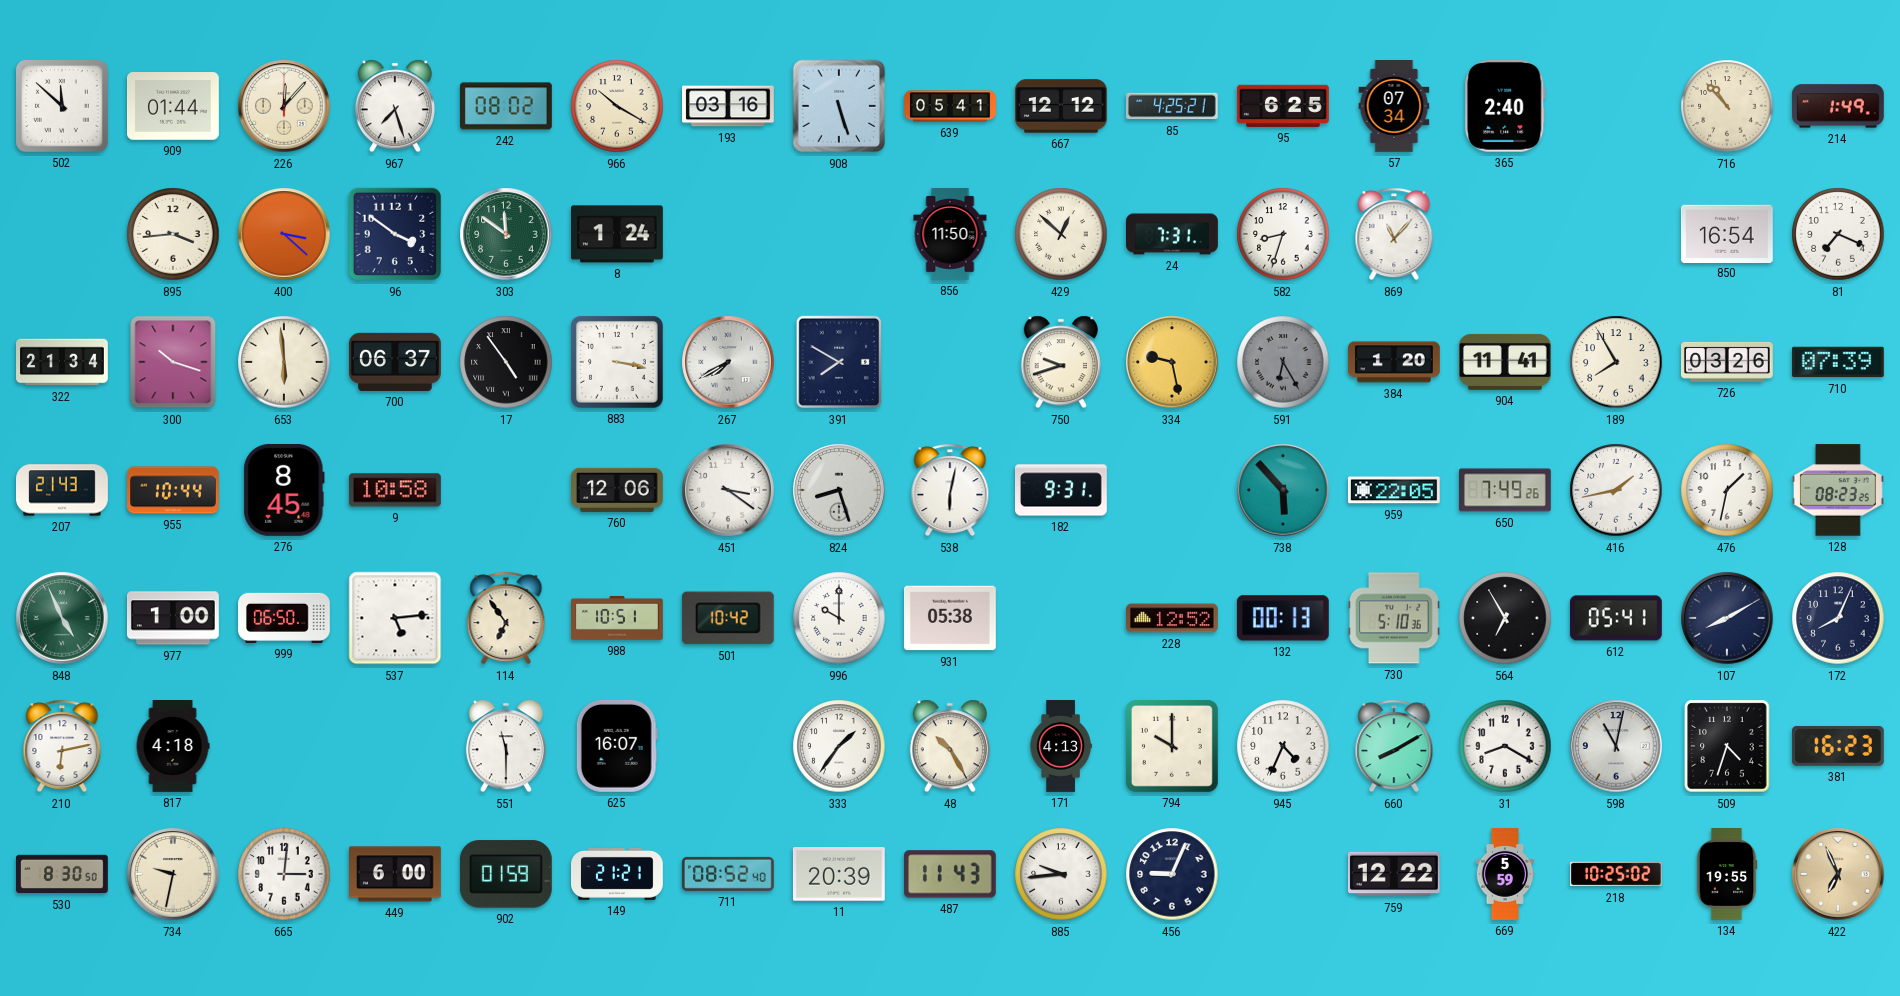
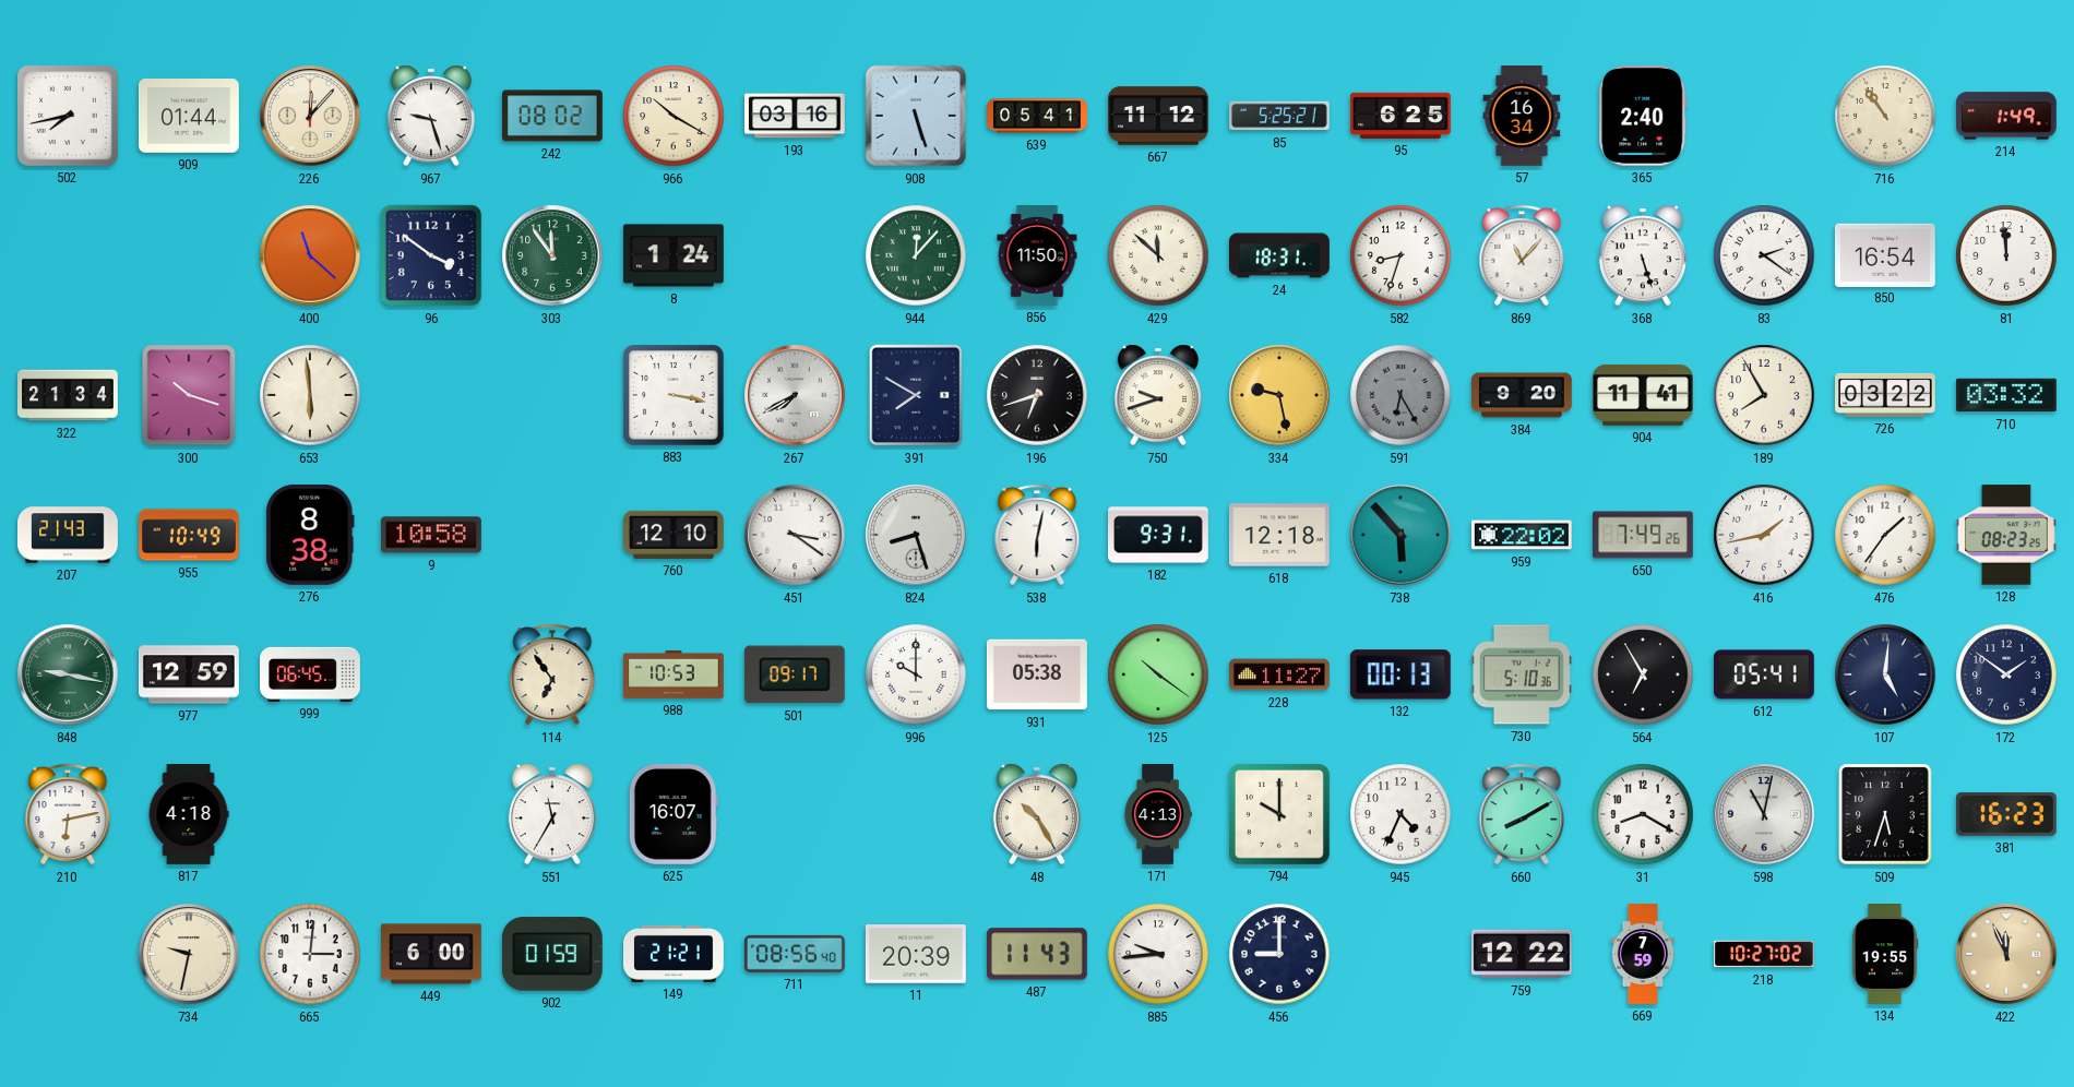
502: 11:52 -> 7:43 (68, 116)
967: 7:27 -> 9:27 (431, 116)
667: 12:12 -> 11:12 (1159, 116)
85: 4:25 -> 5:25 (1280, 116)
57: 07:34 -> 16:34 (1522, 117)
716: 10:53 -> 10:54 (1885, 116)
895: 3:44 -> none (173, 234)
400: 3:22 -> 11:22 (310, 255)
303: 11:51 -> 11:54 (552, 255)
944: none -> 12:07 (916, 255)
429: 12:52 -> 11:52 (1158, 255)
24: 7:31 -> 18:31 (1279, 255)
368: none -> 5:27 (1643, 255)
83: none -> 2:21 (1764, 255)
81: 7:19 -> 11:59 (2006, 255)
700: 06:37 -> none (396, 362)
17: 4:54 -> none (506, 362)
196: none -> 6:42 (1037, 395)
384: 1:20 -> 9:20 (1523, 395)
726: 03:26 -> 03:22 (1886, 395)
710: 07:39 -> 03:32 (2006, 395)
955: 10:44 -> 10:49 (190, 535)
276: 8:45 -> 8:38 (310, 535)
760: 12:06 -> 12:10 (675, 535)
618: none -> 12:18 (1279, 535)
959: 22:05 -> 22:02 (1522, 535)
476: 1:32 -> 1:36 (1885, 535)
848: 4:56 -> 9:17 (68, 674)
977: 1:00 -> 12:59 (190, 674)
999: 06:50 -> 06:45 (311, 674)
537: 5:14 -> none (395, 618)
988: 10:51 -> 10:53 (675, 674)
501: 10:42 -> 09:17 (795, 674)
125: none -> 10:21 (1158, 674)
228: 12:52 -> 11:27 (1280, 674)
107: 8:10 -> 5:01 (1885, 674)
172: 8:04 -> 1:51 (2006, 674)
551: 11:30 -> 11:35 (552, 814)
333: 1:36 -> none (839, 746)
509: 4:33 -> 5:33 (1885, 814)
530: 8:30 -> none (63, 874)
711: 08:52 -> 08:56 (795, 954)
456: 9:04 -> 9:00 (1279, 954)
669: 5:59 -> 7:59 (1643, 954)
218: 10:25 -> 10:27 (1765, 954)
422: 6:56 -> 11:56 (2006, 954)
